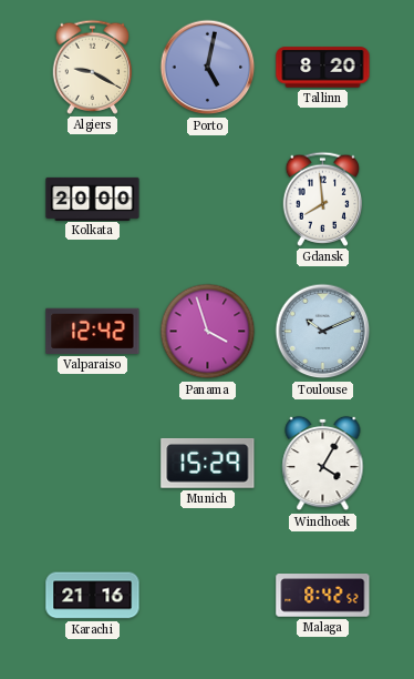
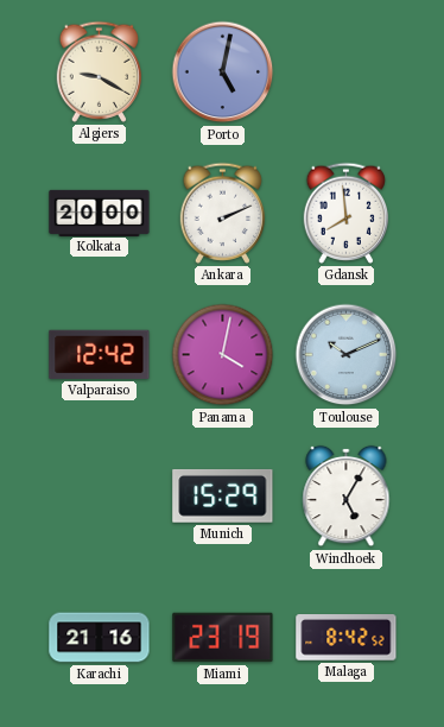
Tallinn: 8:20 -> none (323, 68)
Ankara: none -> 2:11 (223, 213)
Panama: 3:57 -> 4:02 (223, 355)
Windhoek: 4:05 -> 5:05 (347, 497)
Miami: none -> 23:19 (223, 638)
